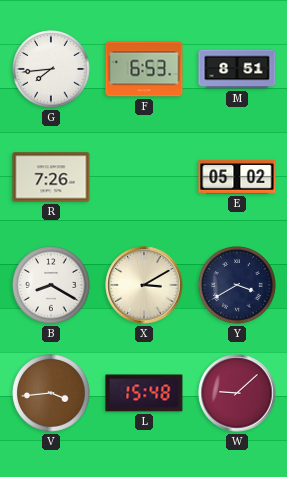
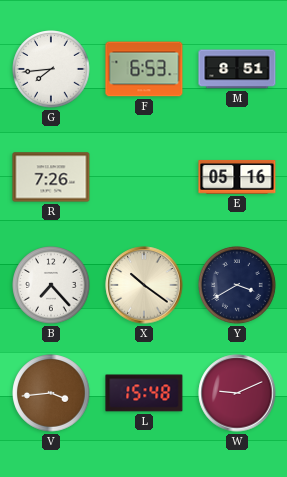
E: 05:02 -> 05:16 (237, 177)
B: 8:20 -> 7:23 (51, 285)
X: 3:10 -> 10:21 (144, 285)
W: 9:08 -> 9:11 (237, 393)
